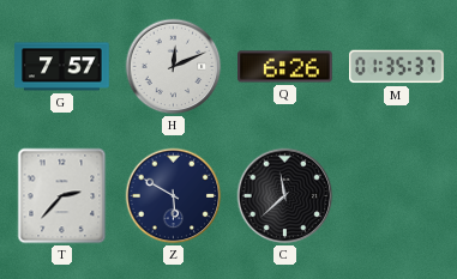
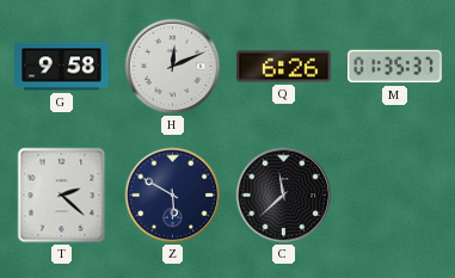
G: 7:57 -> 9:58 (62, 67)
T: 2:37 -> 2:22 (62, 196)
